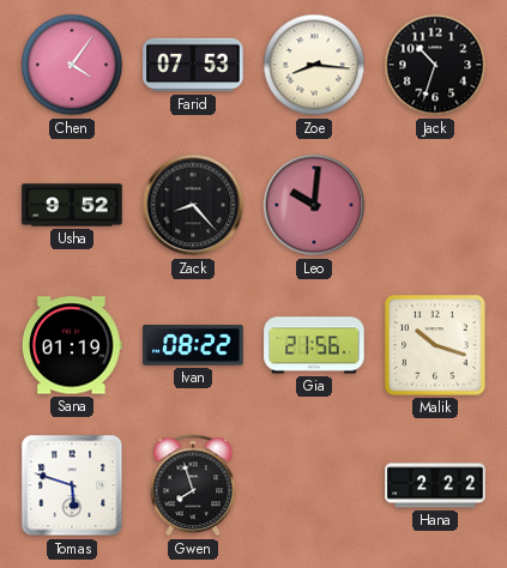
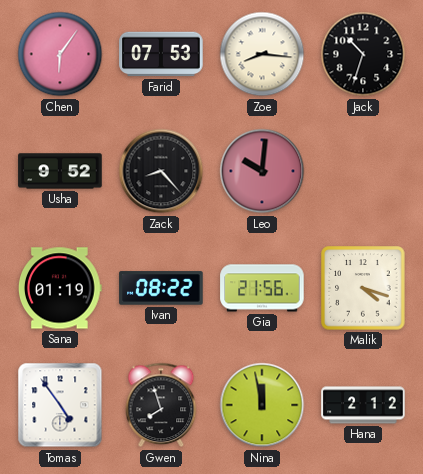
Chen: 4:06 -> 6:06 (60, 54)
Malik: 10:18 -> 4:18 (363, 288)
Tomas: 5:48 -> 4:54 (60, 405)
Nina: none -> 11:58 (262, 405)
Hana: 2:22 -> 2:12 (363, 405)
